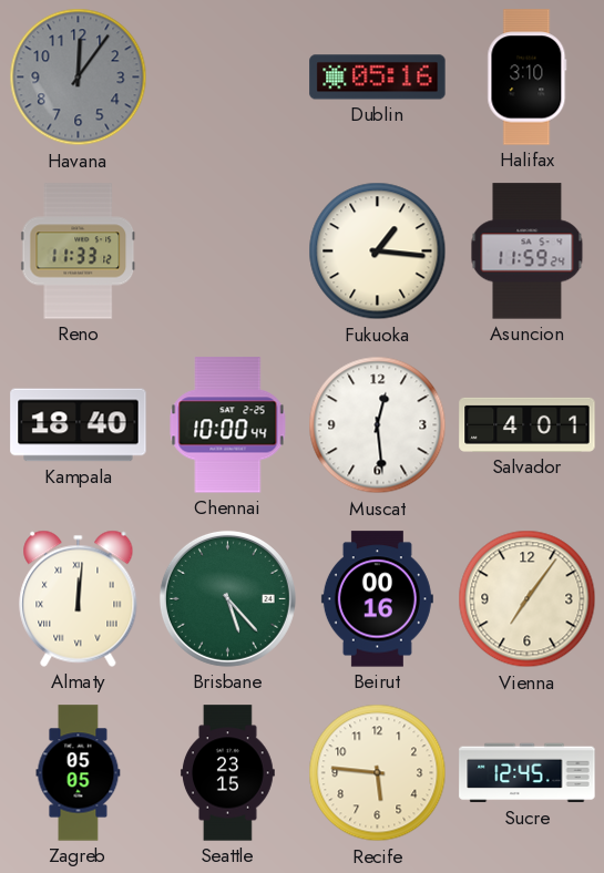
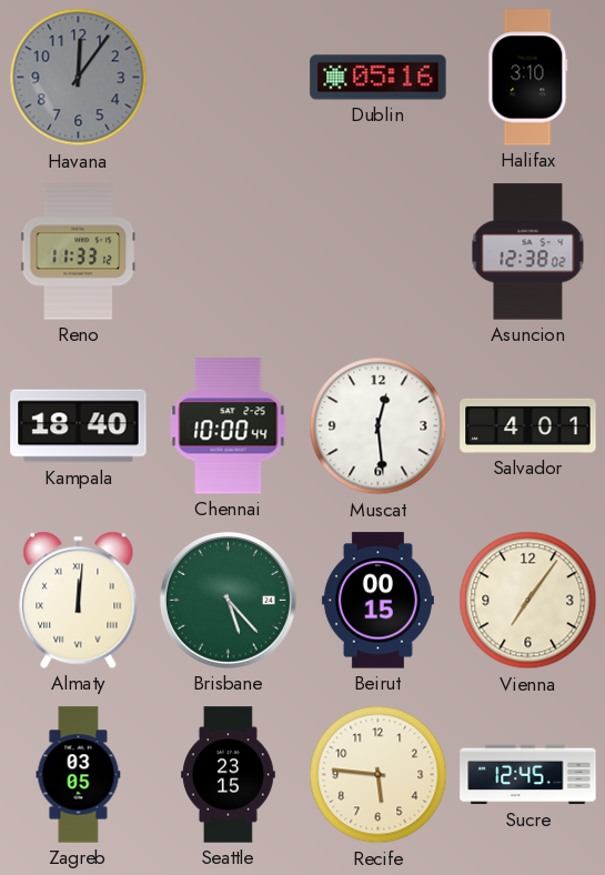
Fukuoka: 1:16 -> none (378, 251)
Asuncion: 11:59 -> 12:38 (528, 252)
Beirut: 00:16 -> 00:15 (377, 601)
Zagreb: 05:05 -> 03:05 (79, 775)
